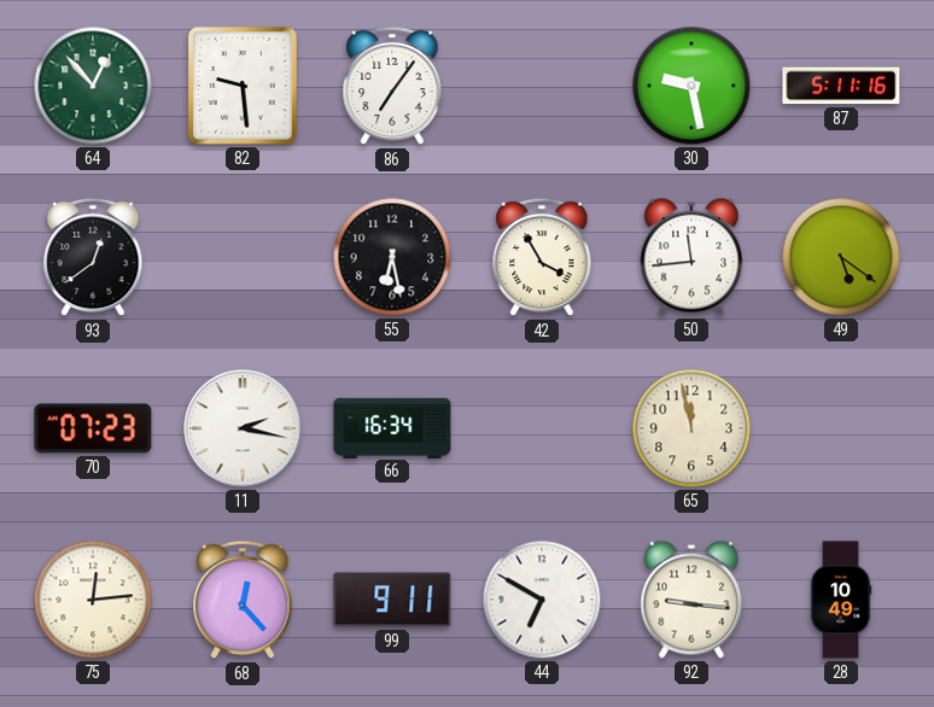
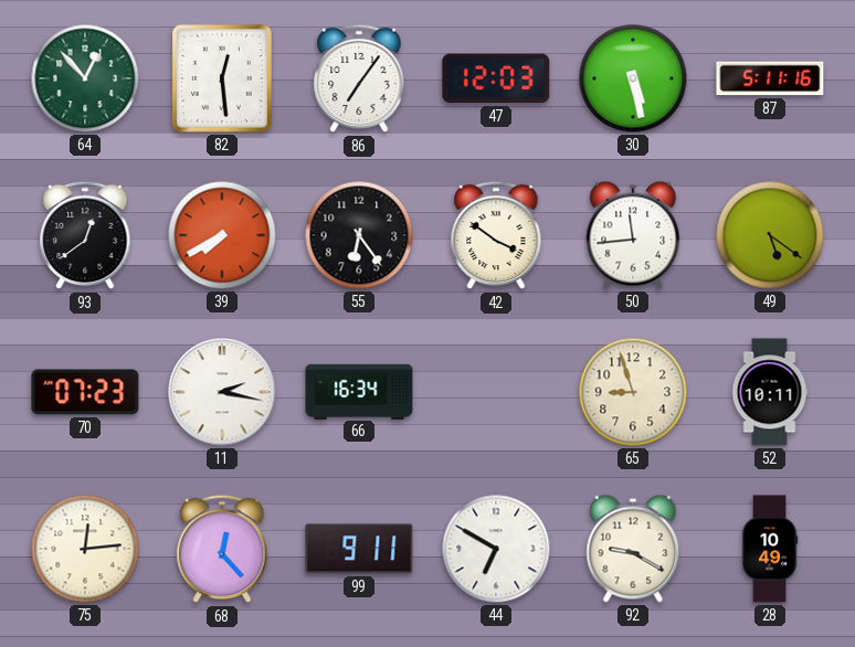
82: 9:29 -> 12:29 (222, 78)
47: none -> 12:03 (496, 78)
30: 9:28 -> 5:28 (633, 78)
39: none -> 7:40 (222, 235)
55: 6:28 -> 6:24 (359, 235)
42: 3:55 -> 3:51 (496, 235)
65: 11:58 -> 8:57 (633, 392)
52: none -> 10:11 (770, 392)
92: 9:16 -> 9:20 (633, 549)
